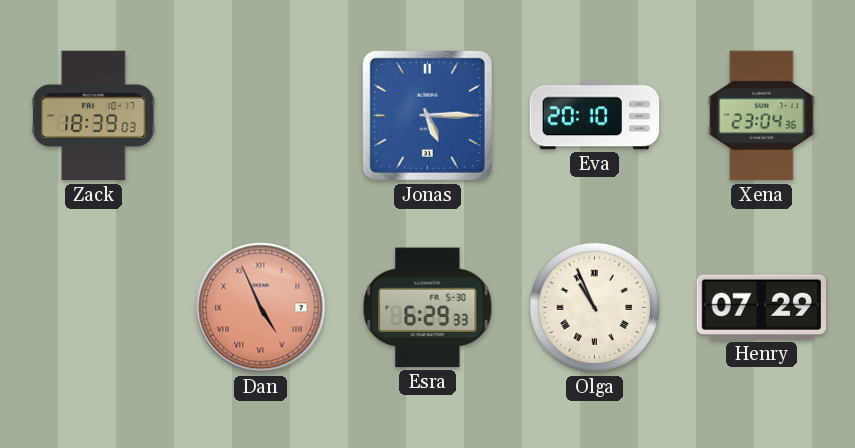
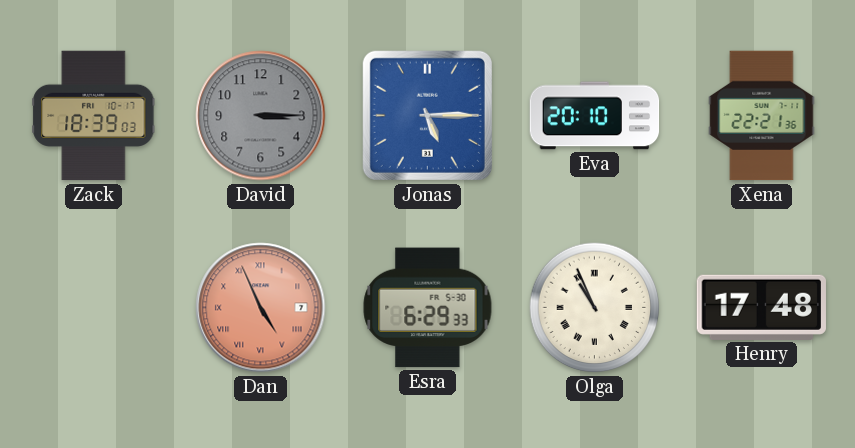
David: none -> 3:15 (261, 116)
Xena: 23:04 -> 22:21 (762, 116)
Henry: 07:29 -> 17:48 (761, 307)
